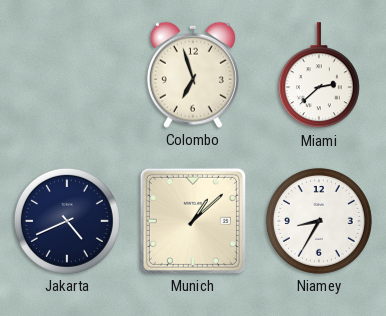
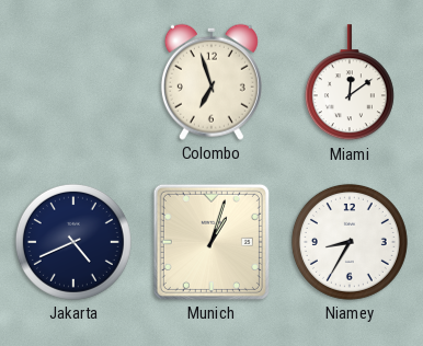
Miami: 2:38 -> 12:09 (350, 83)
Munich: 1:08 -> 1:03 (211, 242)
